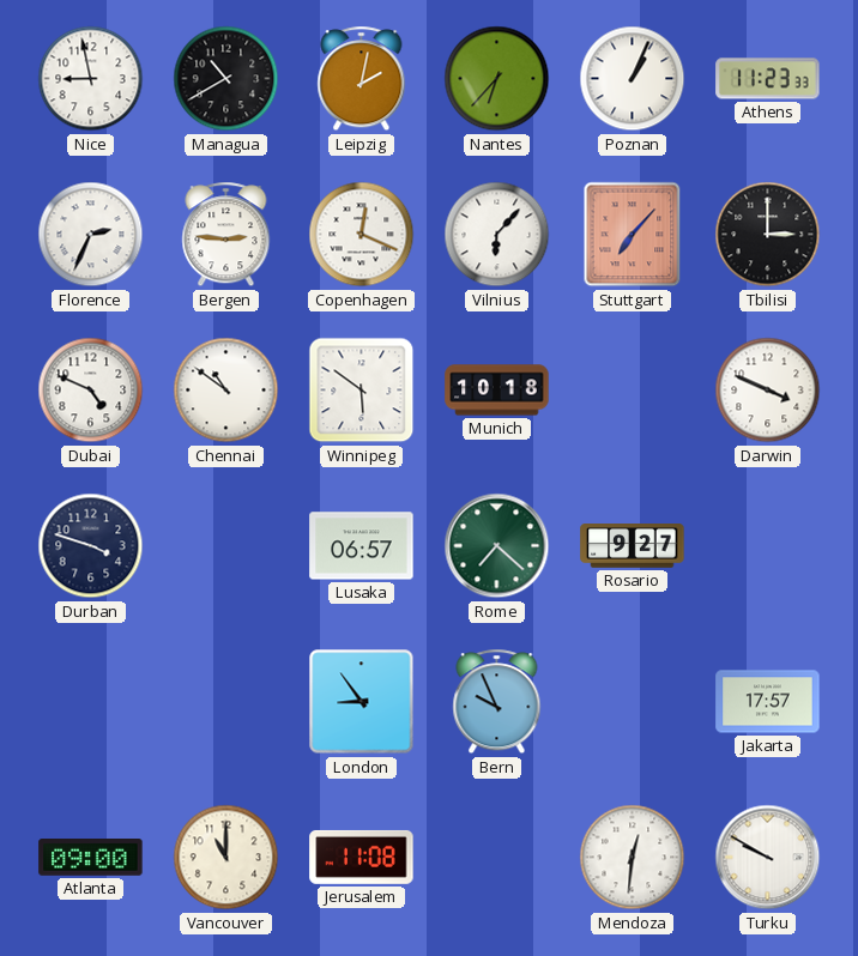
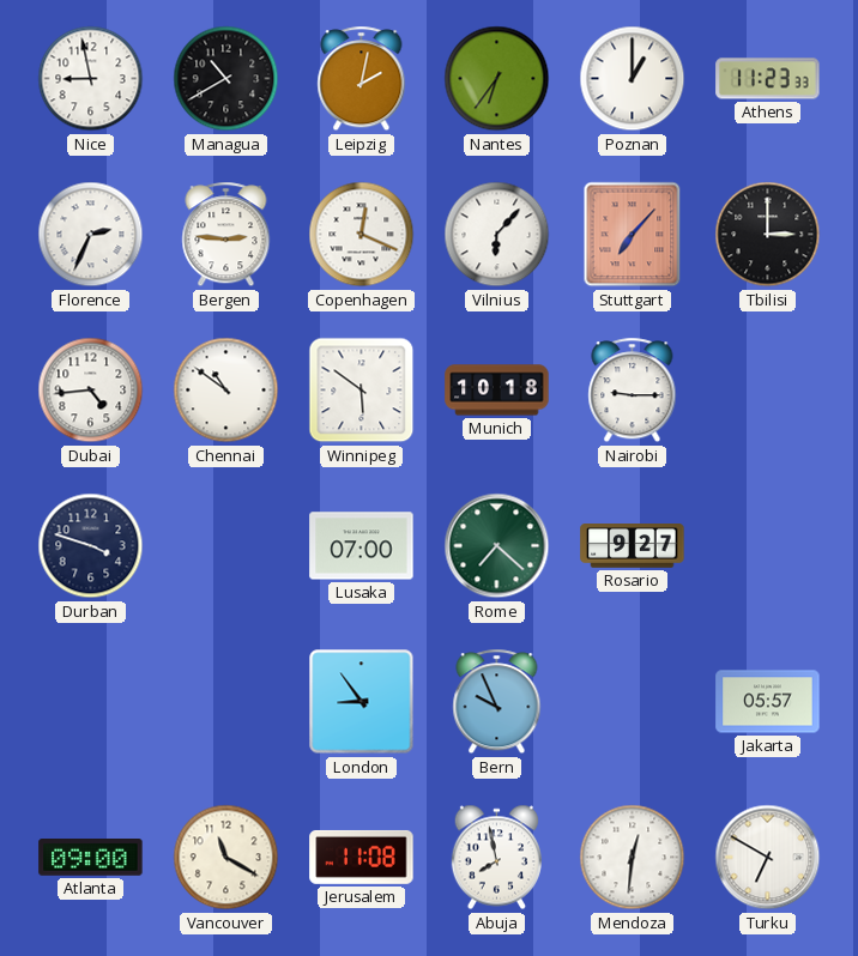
Nantes: 6:37 -> 6:36 (497, 79)
Poznan: 1:04 -> 1:00 (633, 79)
Dubai: 4:49 -> 4:44 (91, 391)
Nairobi: none -> 9:15 (633, 391)
Darwin: 3:49 -> none (768, 391)
Lusaka: 06:57 -> 07:00 (362, 546)
Jakarta: 17:57 -> 05:57 (768, 702)
Vancouver: 11:00 -> 11:20 (226, 858)
Abuja: none -> 7:58 (496, 858)
Turku: 9:50 -> 6:50 (768, 858)
